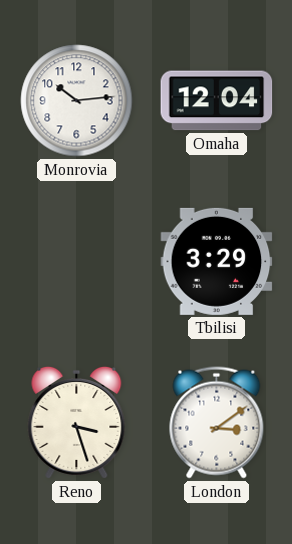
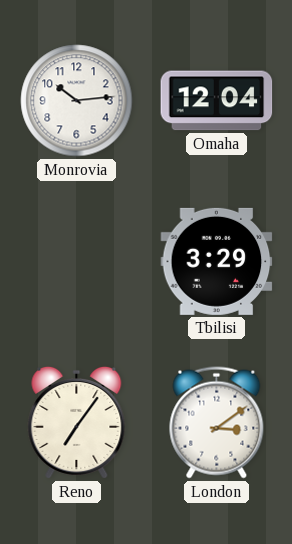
Reno: 3:27 -> 7:06 (77, 422)
